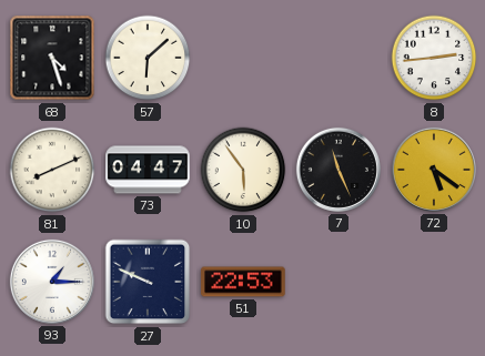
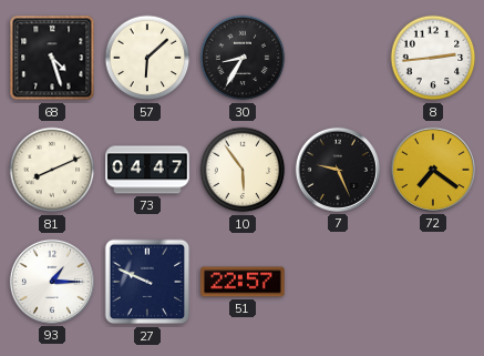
30: none -> 8:35 (243, 58)
7: 11:26 -> 9:26 (338, 170)
72: 5:21 -> 7:21 (433, 170)
51: 22:53 -> 22:57 (243, 282)
